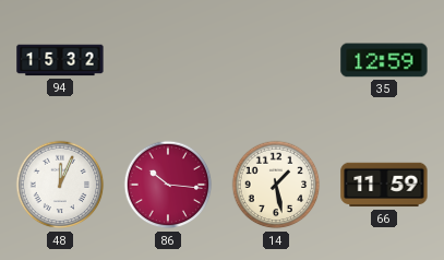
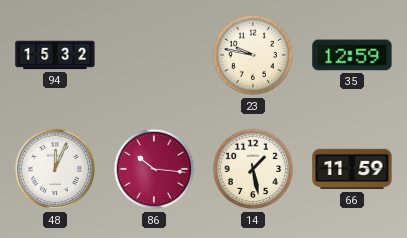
23: none -> 9:47 (253, 55)
